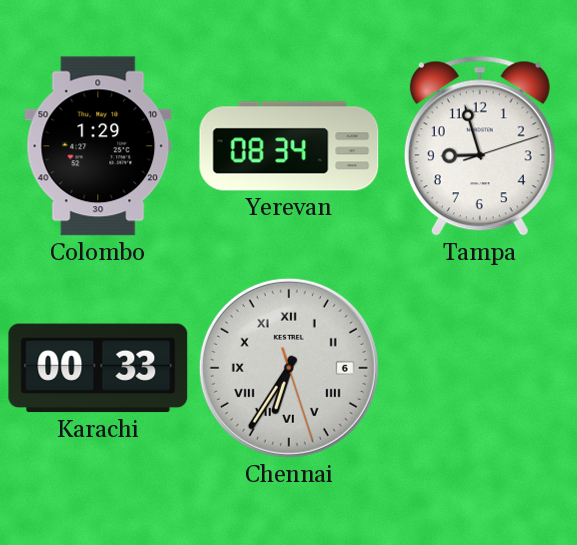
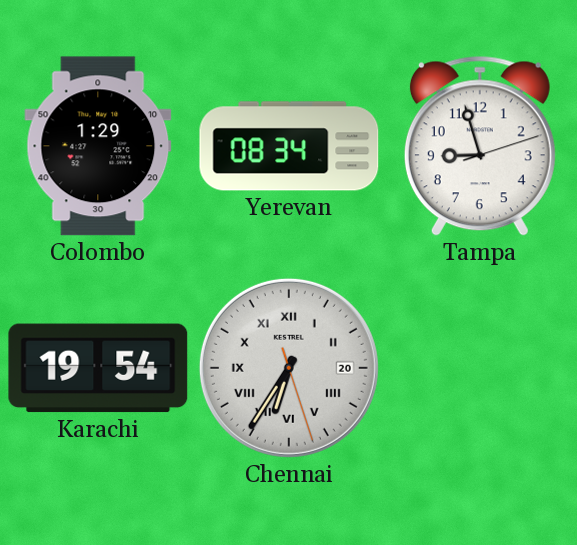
Karachi: 00:33 -> 19:54 (98, 368)
Chennai date: 6 -> 20 (289, 368)
